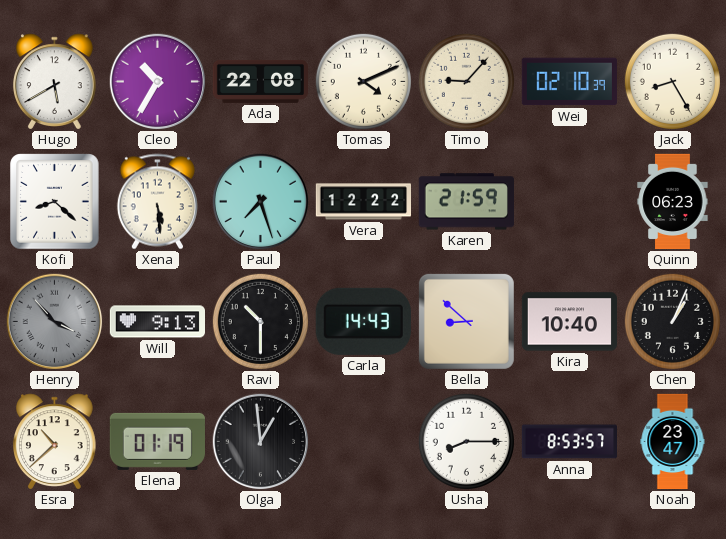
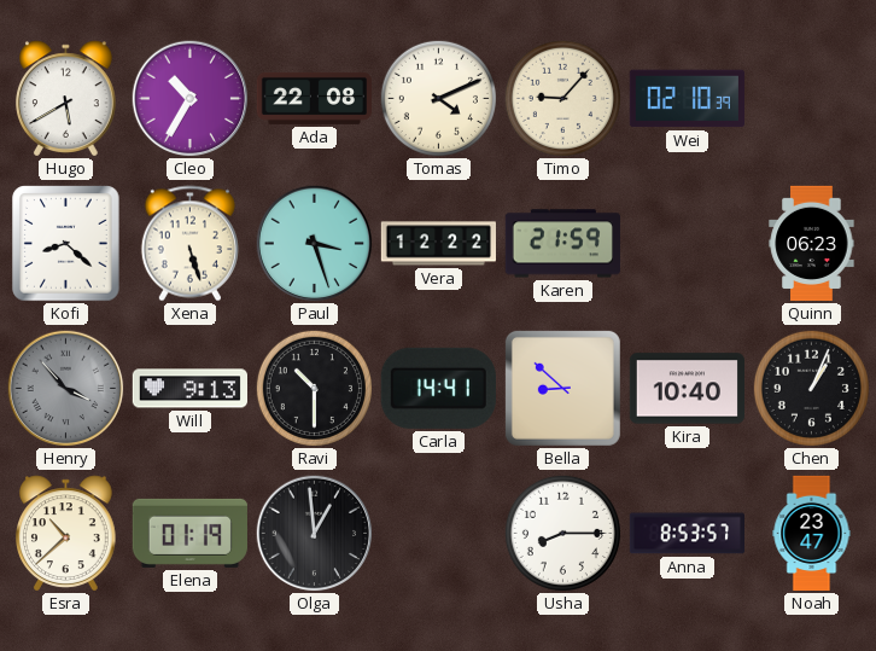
Jack: 8:25 -> none (672, 81)
Xena: 5:29 -> 5:27 (189, 244)
Paul: 7:27 -> 3:27 (315, 244)
Carla: 14:43 -> 14:41 (438, 388)
